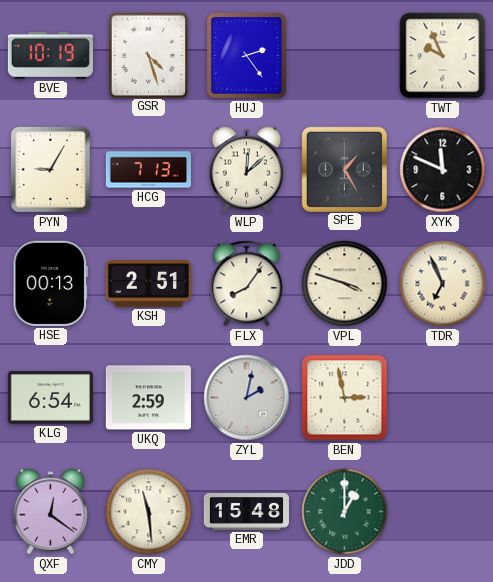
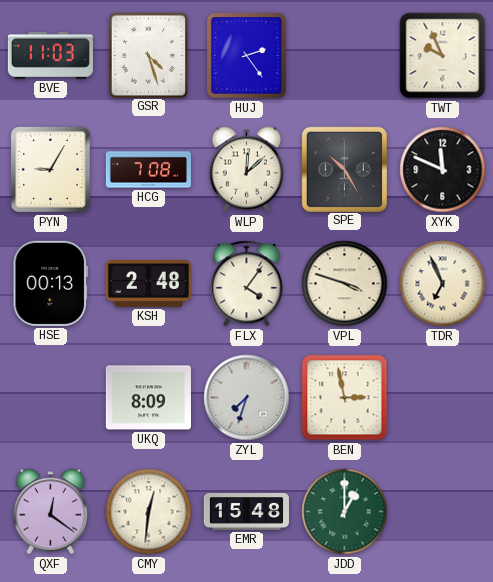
BVE: 10:19 -> 11:03 (50, 55)
HCG: 7:13 -> 7:08 (148, 170)
SPE: 1:25 -> 10:25 (344, 169)
KSH: 2:51 -> 2:48 (148, 284)
FLX: 8:06 -> 4:06 (247, 284)
KLG: 6:54 -> none (50, 398)
UKQ: 2:59 -> 8:09 (148, 398)
ZYL: 2:02 -> 7:33 (247, 398)
CMY: 11:29 -> 12:31 (149, 512)
